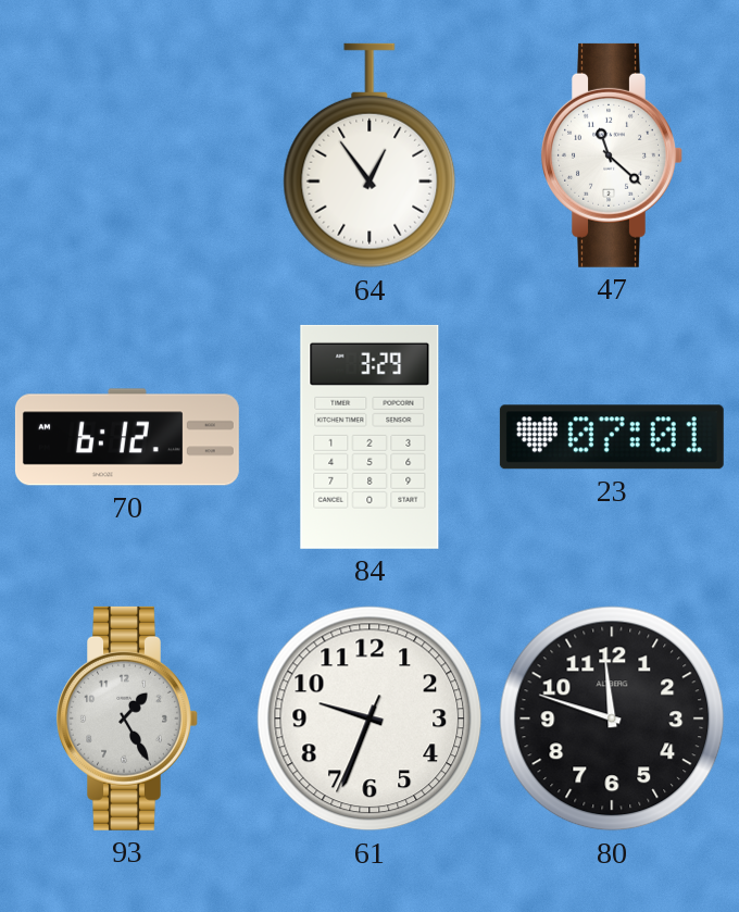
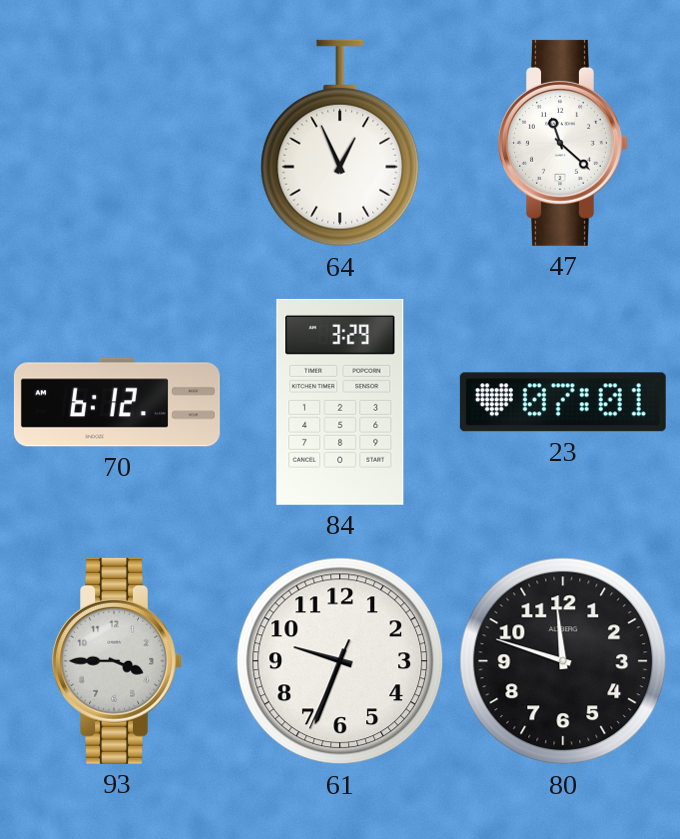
64: 12:54 -> 12:56 (340, 143)
93: 1:25 -> 3:45 (117, 661)
